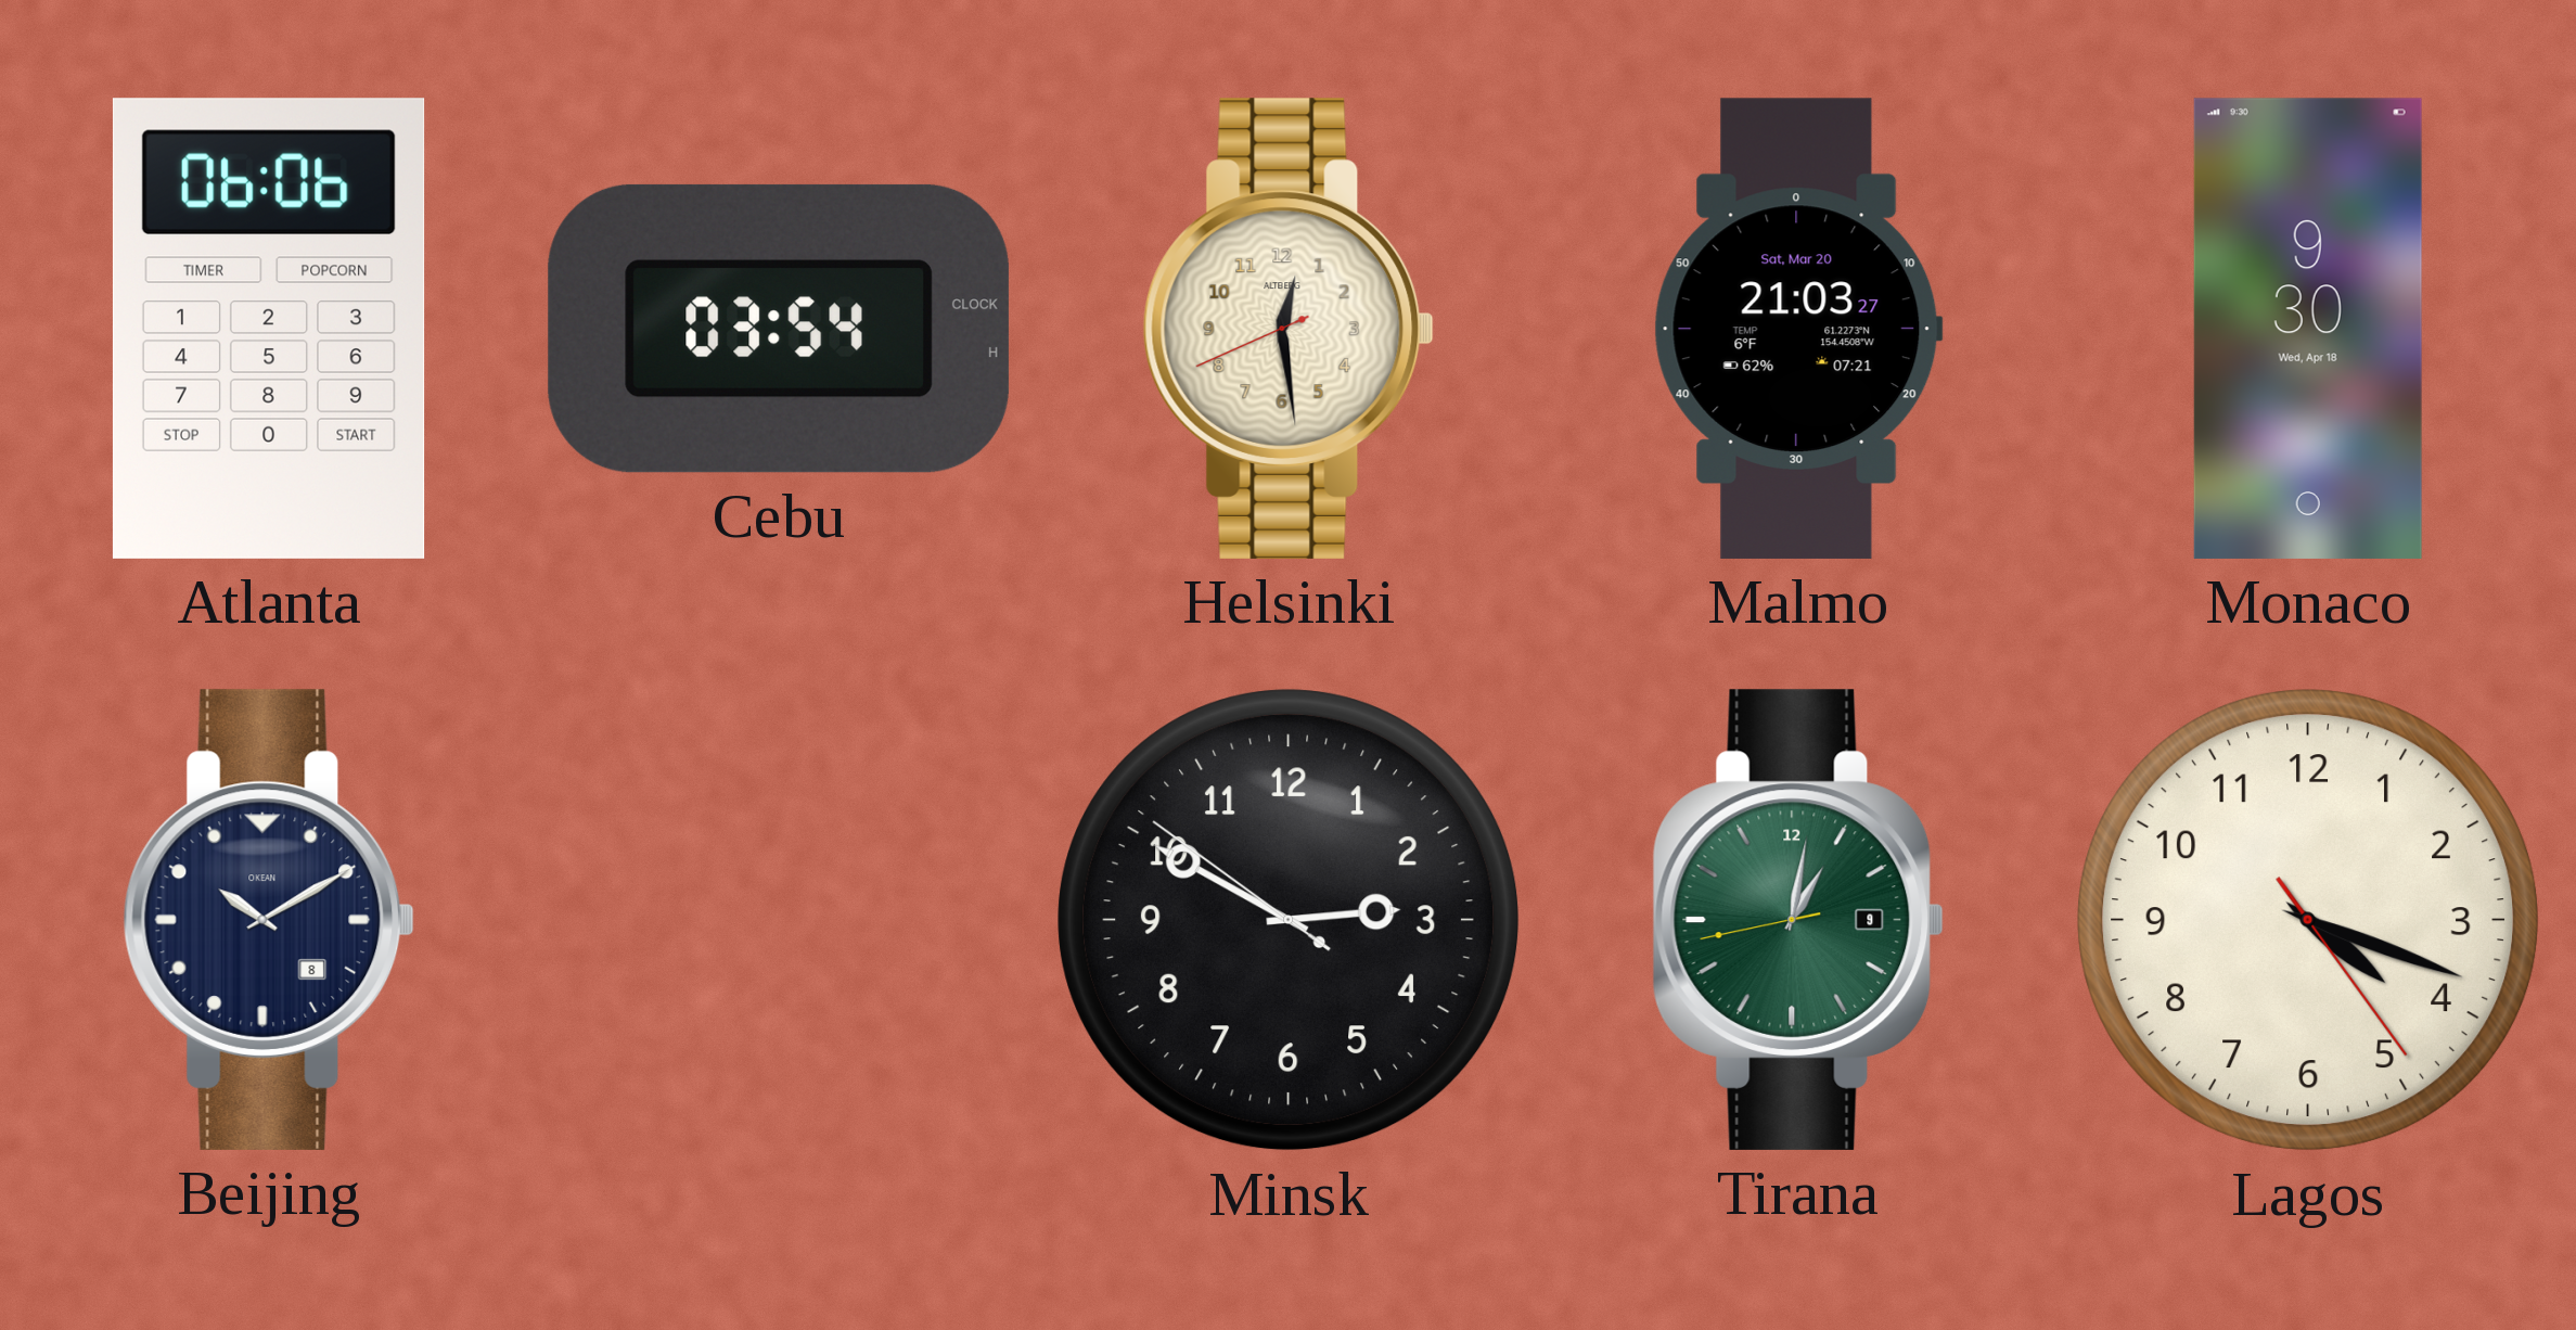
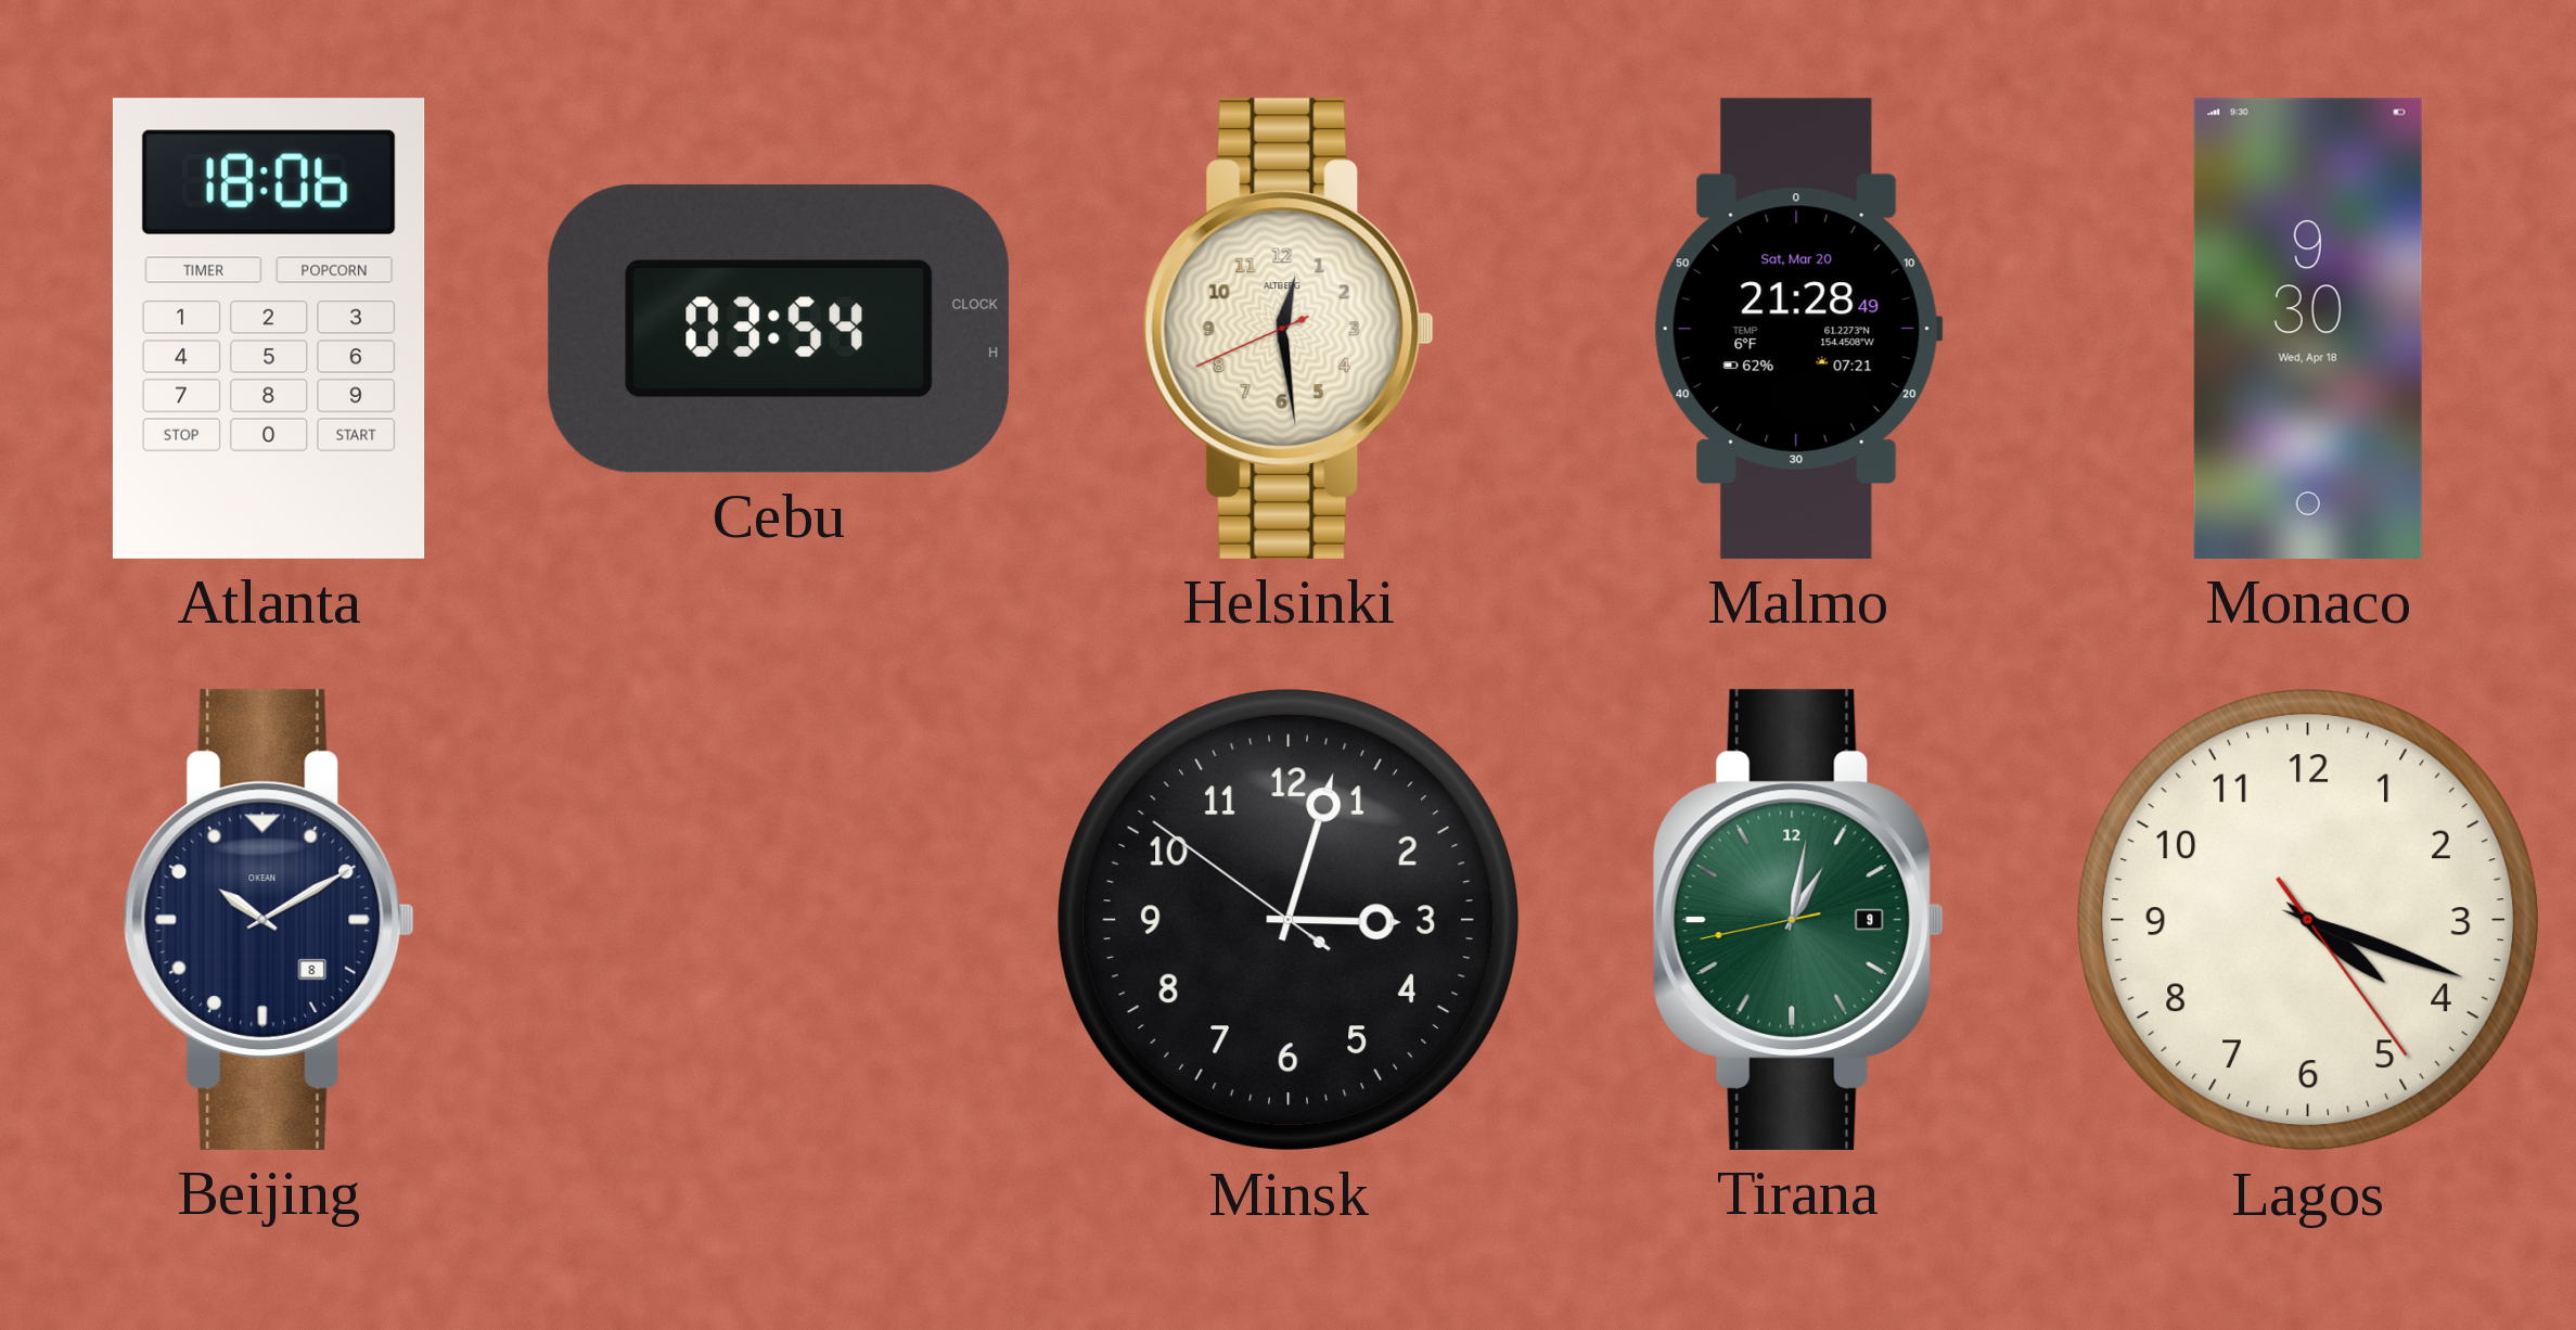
Atlanta: 06:06 -> 18:06 (269, 329)
Malmo: 21:03 -> 21:28 (1798, 329)
Minsk: 2:49 -> 3:02 (1289, 920)
